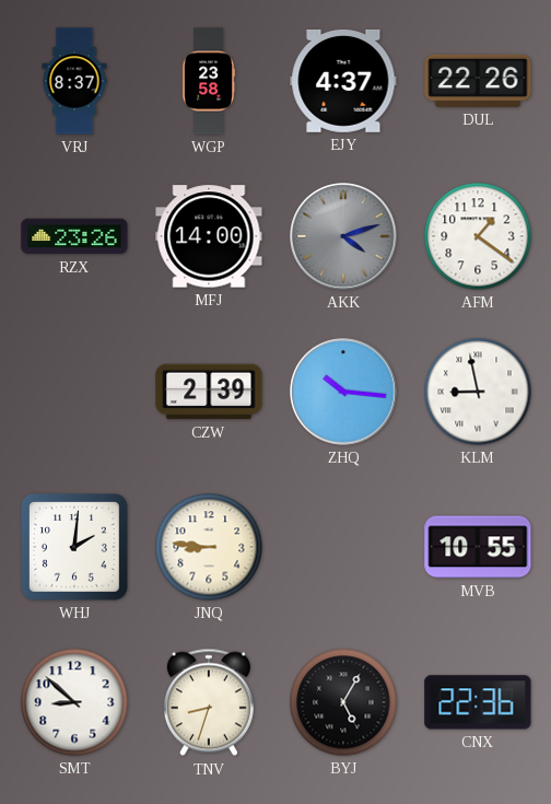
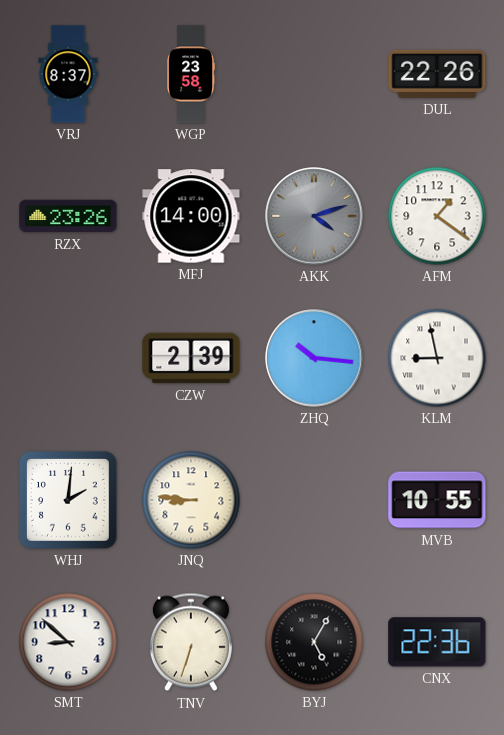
EJY: 4:37 -> none (343, 81)
TNV: 8:33 -> 6:33 (191, 642)
